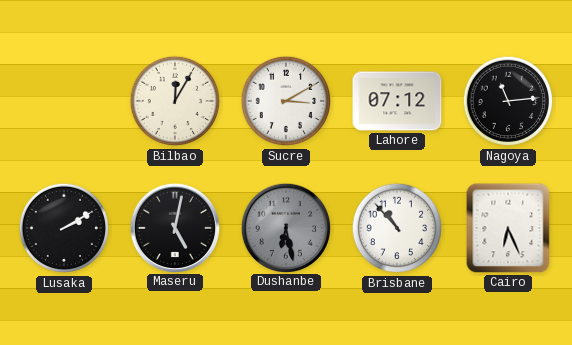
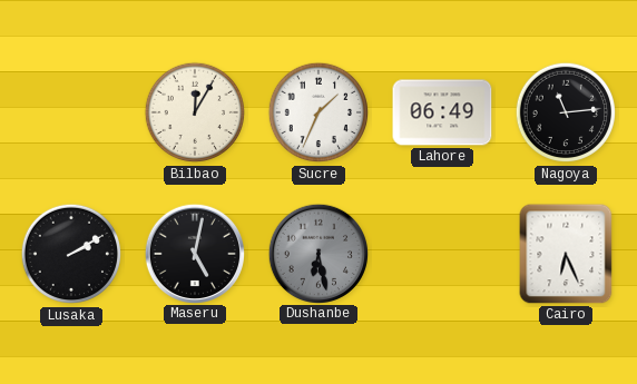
Sucre: 3:10 -> 1:34 (318, 112)
Lahore: 07:12 -> 06:49 (442, 112)
Brisbane: 10:53 -> none (397, 228)
